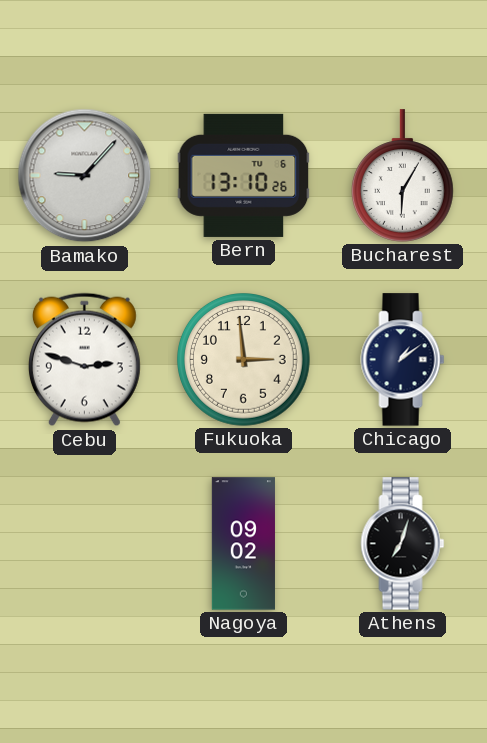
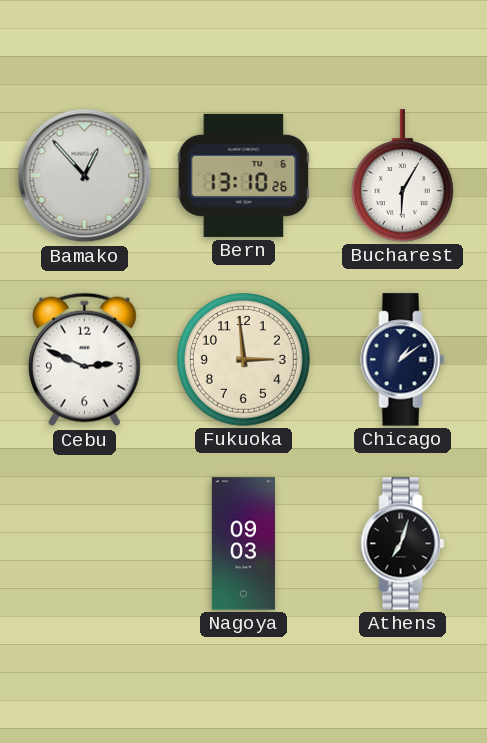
Bamako: 9:07 -> 12:53 (85, 176)
Cebu: 2:48 -> 2:49 (84, 360)
Nagoya: 09:02 -> 09:03 (243, 544)
